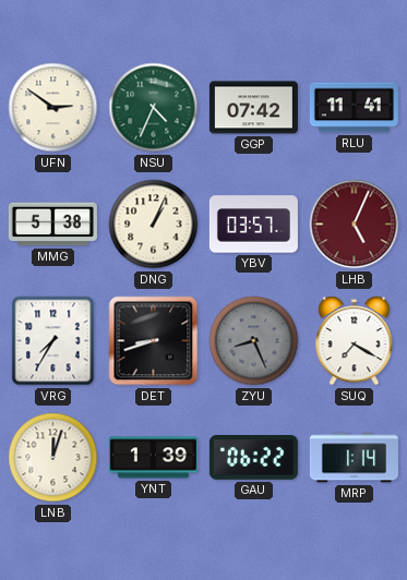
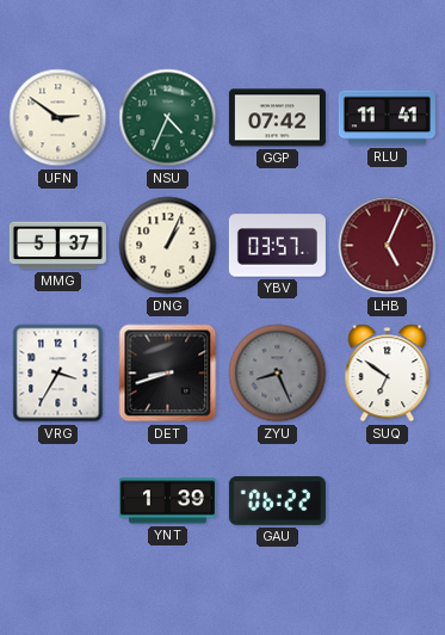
MMG: 5:38 -> 5:37 (57, 246)
VRG: 7:35 -> 3:35 (58, 374)
SUQ: 7:20 -> 6:51 (388, 374)
LNB: 12:03 -> none (53, 458)
MRP: 1:14 -> none (354, 458)
